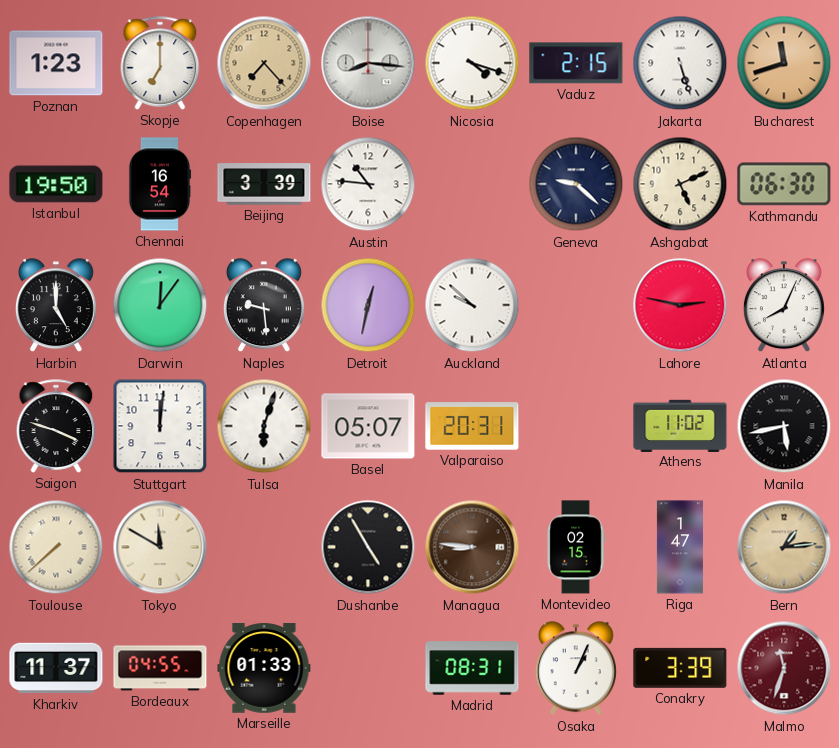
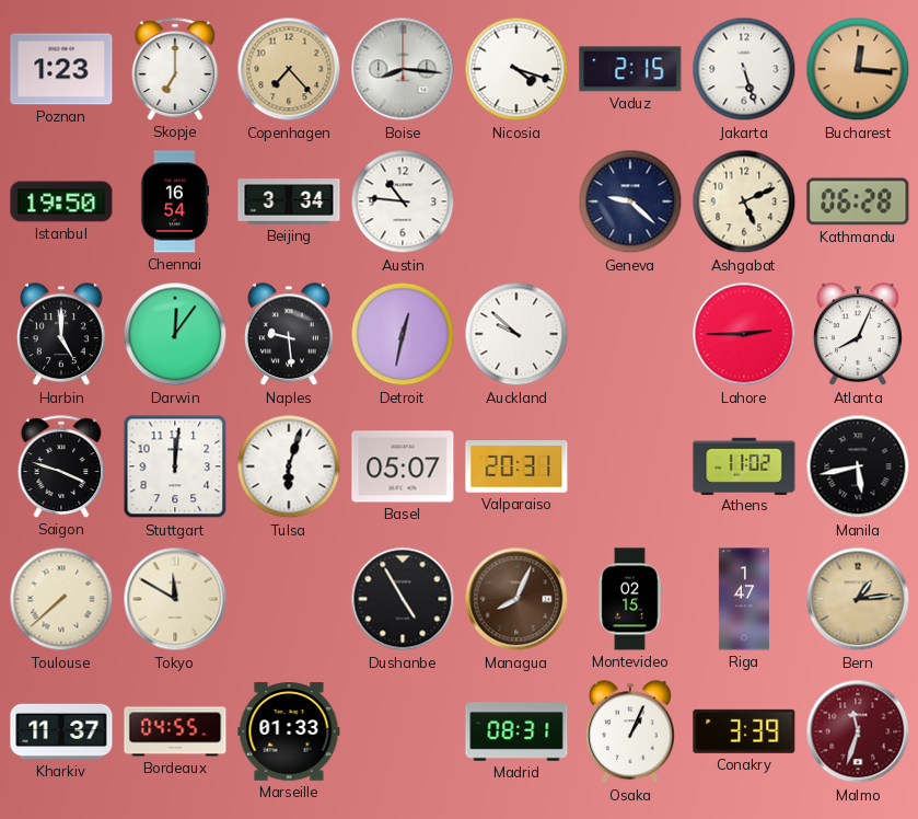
Bucharest: 11:42 -> 12:16 (858, 69)
Beijing: 3:39 -> 3:34 (289, 201)
Kathmandu: 06:30 -> 06:28 (858, 201)
Lahore: 2:47 -> 2:45 (744, 334)
Managua: 8:46 -> 8:04 (516, 599)
